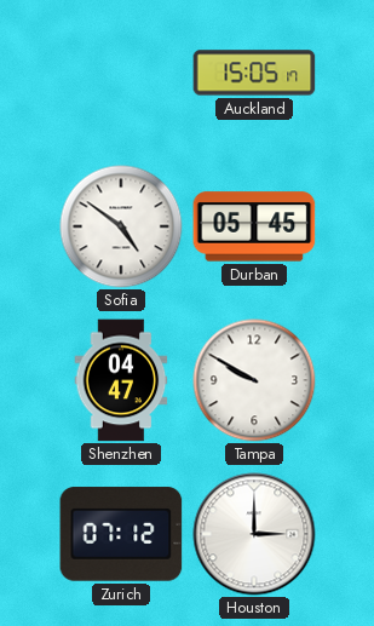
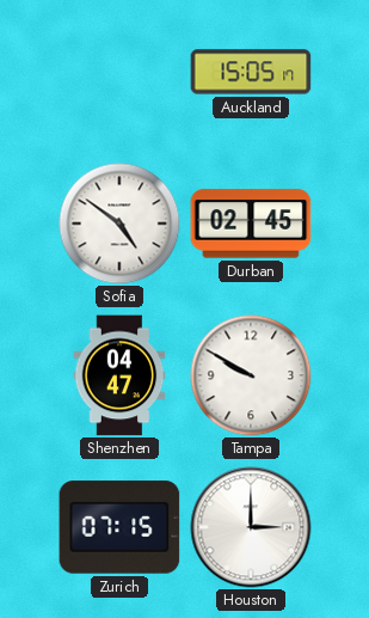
Durban: 05:45 -> 02:45 (251, 224)
Zurich: 07:12 -> 07:15 (119, 527)
